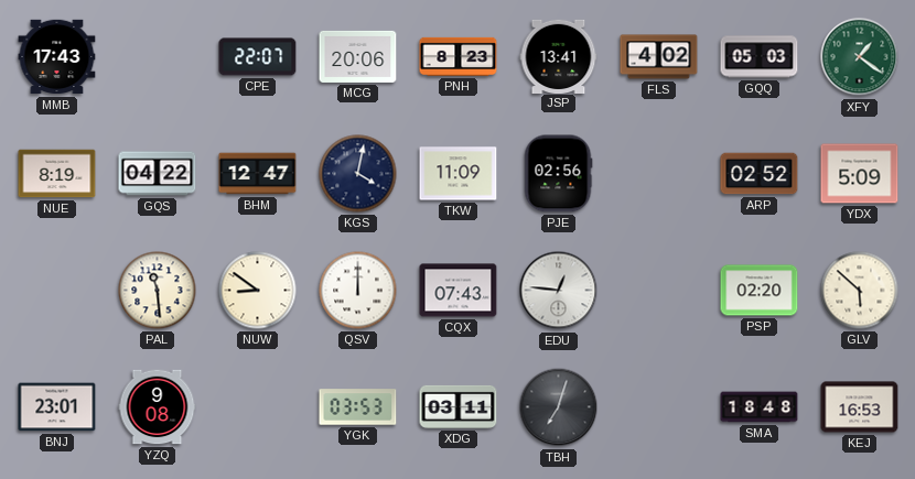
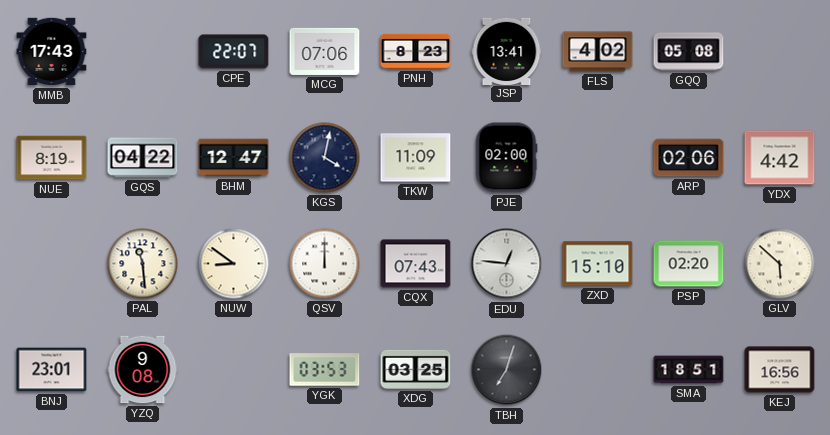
MCG: 20:06 -> 07:06 (325, 51)
GQQ: 05:03 -> 05:08 (689, 52)
XFY: 1:21 -> none (860, 57)
PJE: 02:56 -> 02:00 (506, 158)
ARP: 02:52 -> 02:06 (689, 158)
YDX: 5:09 -> 4:42 (780, 158)
ZXD: none -> 15:10 (598, 264)
XDG: 03:11 -> 03:25 (416, 369)
SMA: 18:48 -> 18:51 (689, 370)
KEJ: 16:53 -> 16:56 (780, 370)
